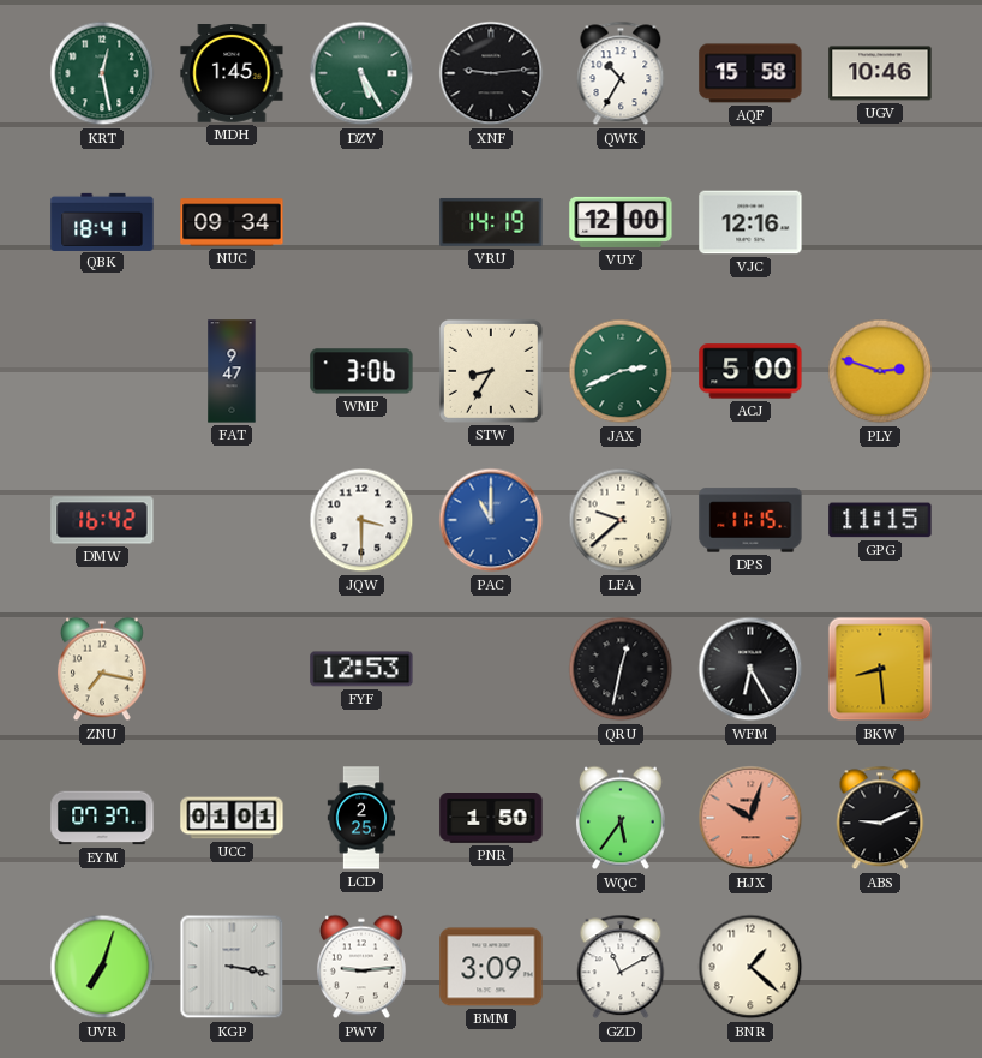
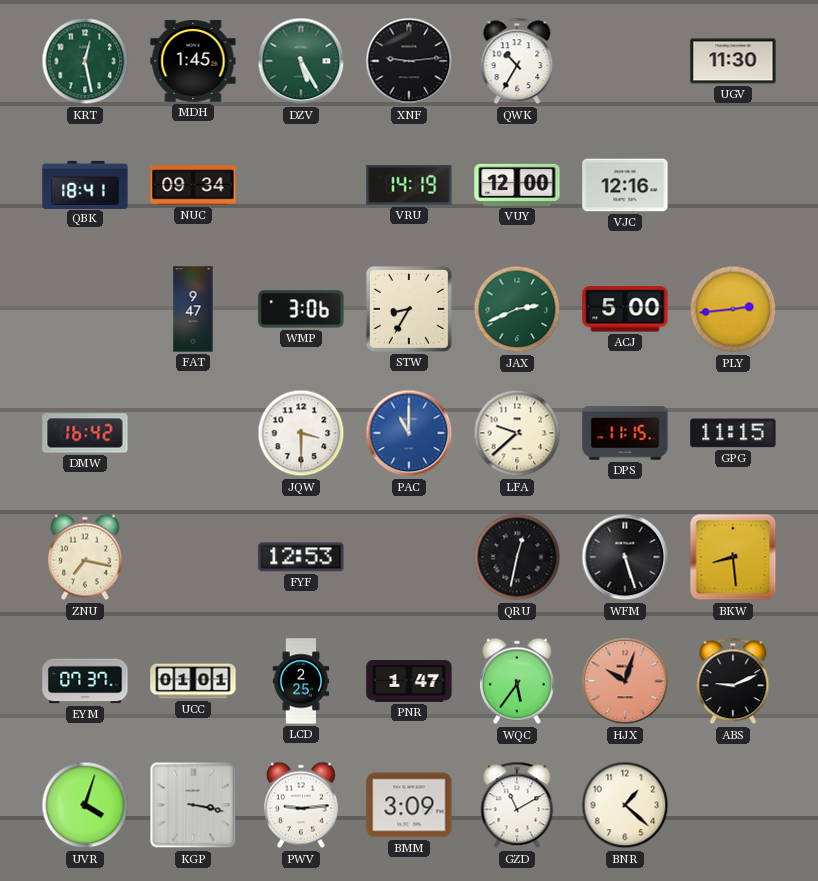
AQF: 15:58 -> none (750, 73)
UGV: 10:46 -> 11:30 (733, 61)
PLY: 2:48 -> 2:44 (733, 309)
WFM: 6:25 -> 5:27 (625, 557)
PNR: 1:50 -> 1:47 (409, 682)
UVR: 7:03 -> 4:03 (85, 805)
